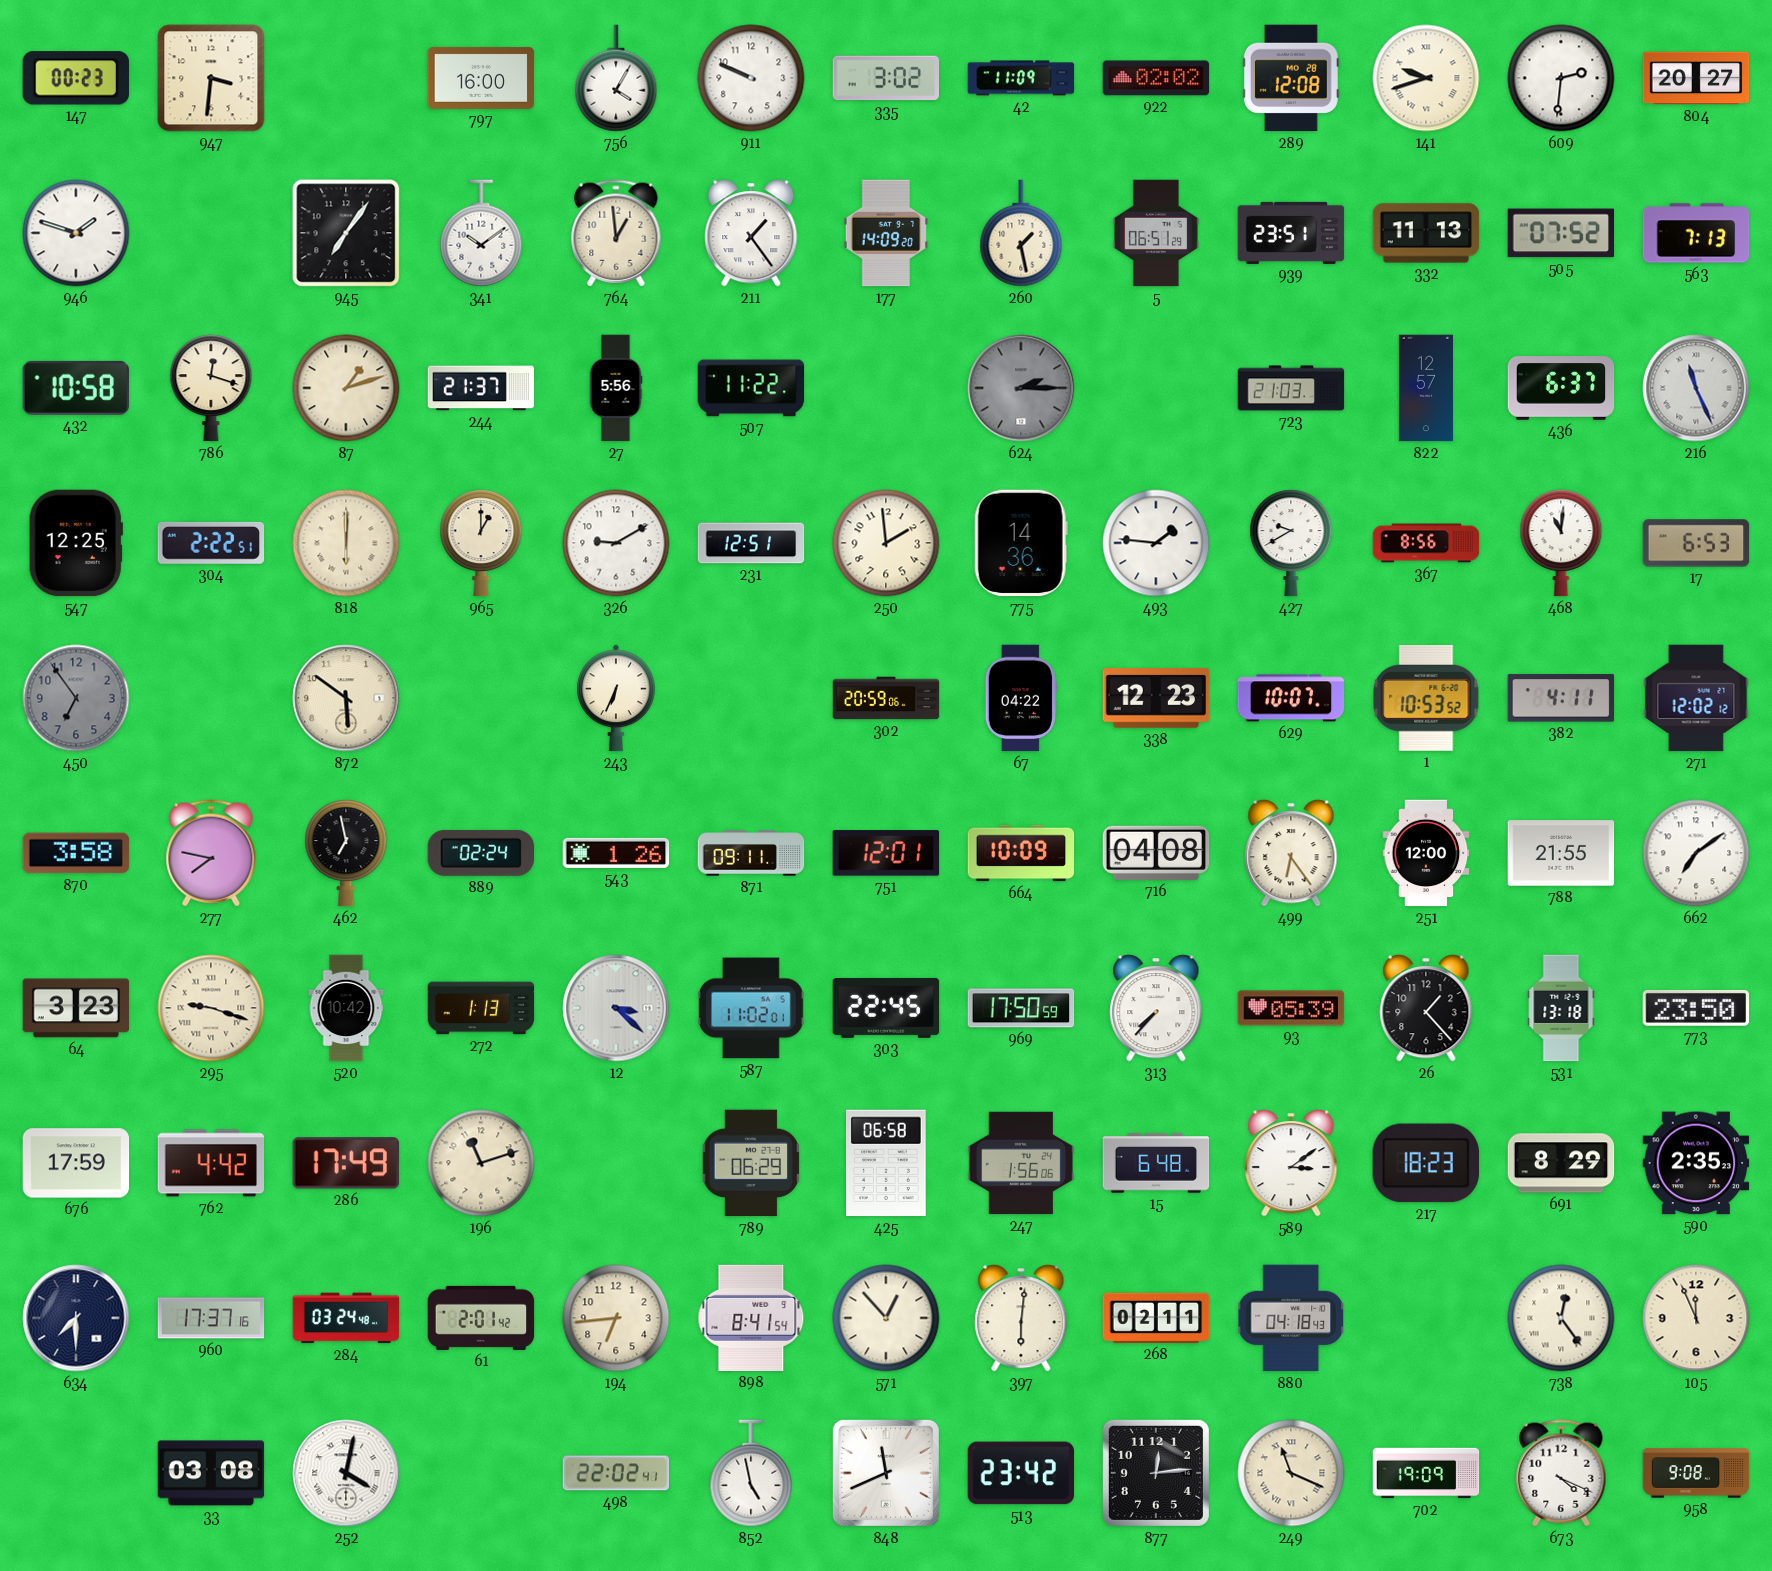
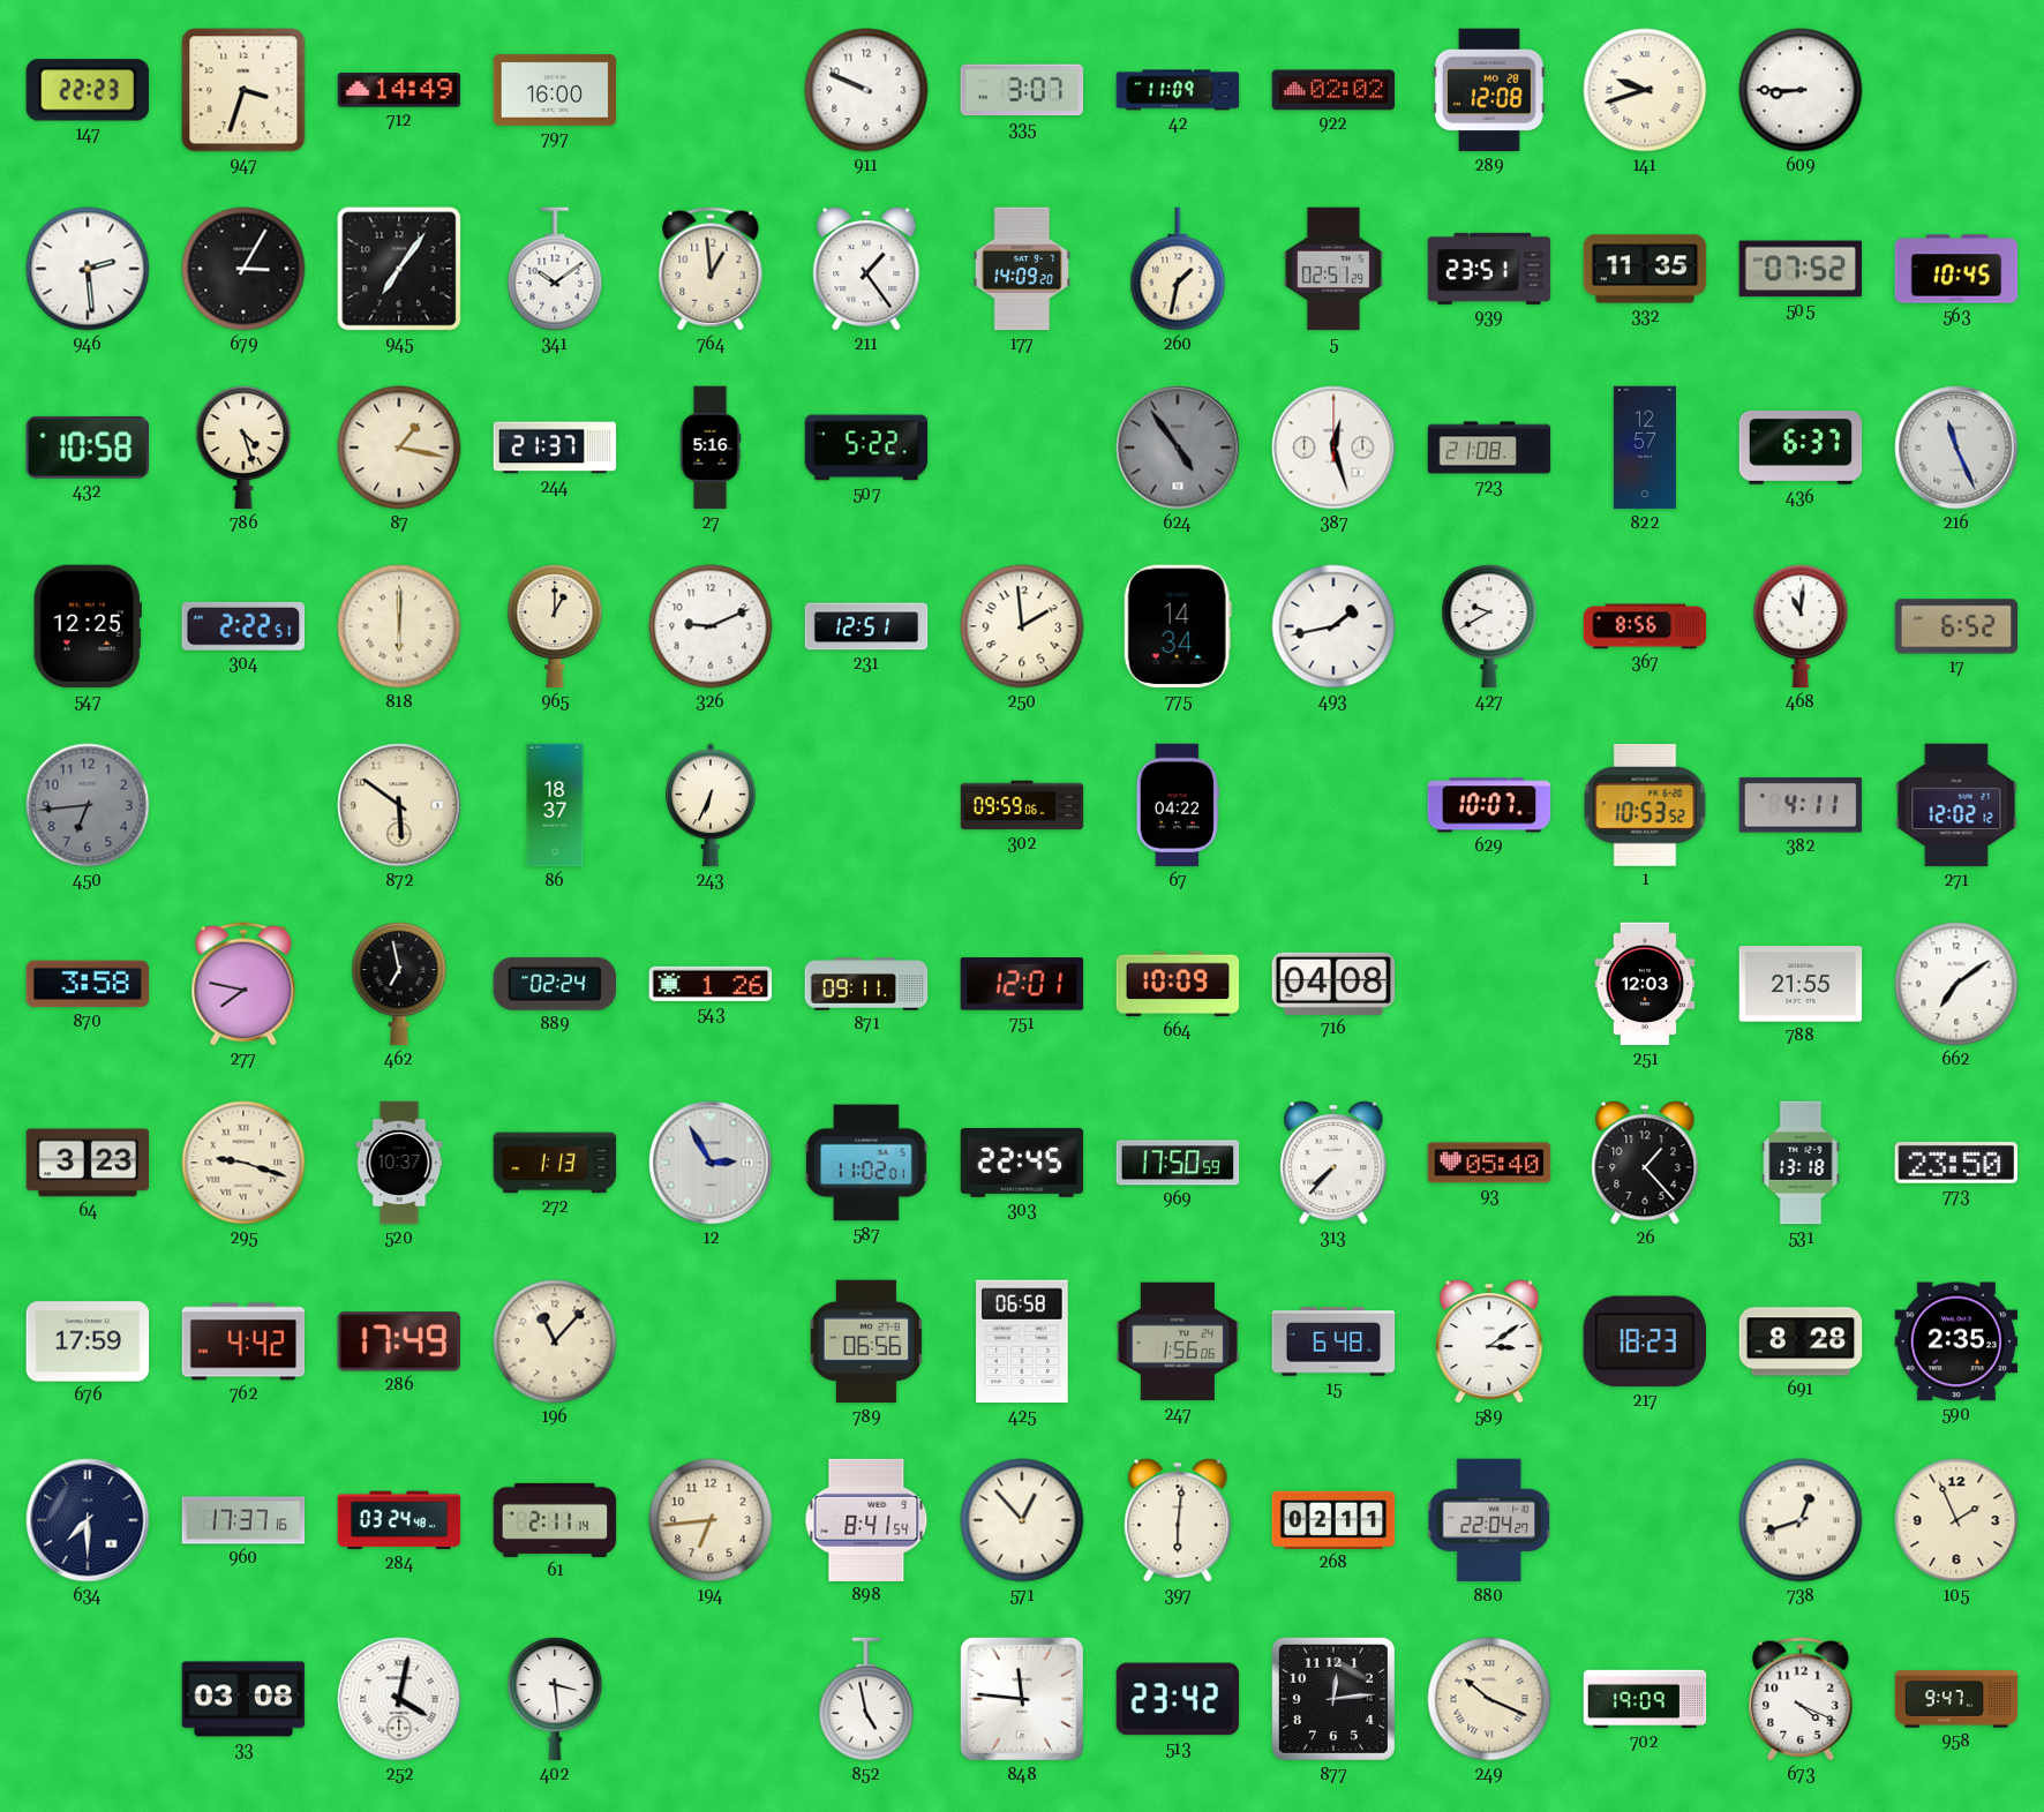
147: 00:23 -> 22:23 (88, 90)
947: 3:31 -> 3:33 (243, 90)
712: none -> 14:49 (399, 91)
756: 4:05 -> none (616, 78)
335: 3:02 -> 3:07 (1022, 90)
609: 2:31 -> 8:45 (1801, 90)
804: 20:27 -> none (1696, 78)
946: 1:48 -> 2:29 (88, 269)
679: none -> 3:05 (243, 269)
260: 1:28 -> 1:32 (1178, 269)
5: 06:51 -> 02:51 (1333, 269)
332: 11:13 -> 11:35 (1645, 269)
563: 7:13 -> 10:45 (1956, 269)
786: 12:18 -> 4:27 (243, 448)
87: 1:12 -> 1:17 (399, 448)
27: 5:56 -> 5:16 (711, 448)
507: 11:22 -> 5:22 (866, 448)
624: 2:15 -> 4:54 (1178, 448)
387: none -> 12:27 (1333, 448)
723: 21:03 -> 21:08 (1489, 448)
326: 9:10 -> 9:11 (711, 626)
775: 14:36 -> 14:34 (1178, 626)
493: 1:46 -> 1:43 (1333, 626)
17: 6:53 -> 6:52 (1956, 626)
450: 6:54 -> 6:44 (88, 805)
86: none -> 18:37 (555, 805)
302: 20:59 -> 09:59 (1022, 805)
338: 12:23 -> none (1156, 699)
499: 6:24 -> none (1291, 853)
251: 12:00 -> 12:03 (1645, 984)
520: 10:42 -> 10:37 (399, 1163)
12: 3:22 -> 2:55 (711, 1163)
93: 05:39 -> 05:40 (1489, 1163)
196: 11:12 -> 11:07 (555, 1341)
789: 06:29 -> 06:56 (865, 1341)
691: 8:29 -> 8:28 (1801, 1341)
61: 2:01 -> 2:11 (555, 1520)
880: 04:18 -> 22:04 (1489, 1520)
738: 12:24 -> 12:42 (1801, 1520)
105: 11:56 -> 1:56 (1956, 1520)
402: none -> 3:29 (555, 1699)
498: 22:02 -> none (616, 1473)
848: 11:41 -> 11:46 (1022, 1699)
249: 11:19 -> 10:19 (1489, 1699)
958: 9:08 -> 9:47 (1956, 1699)
